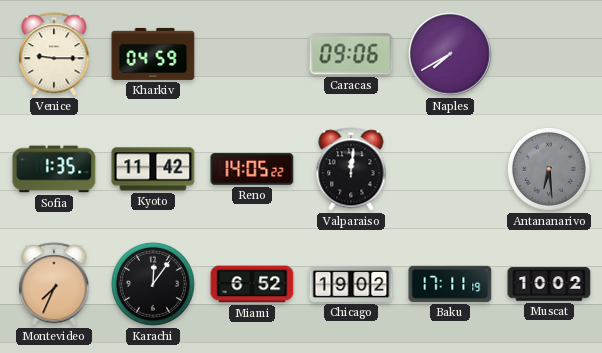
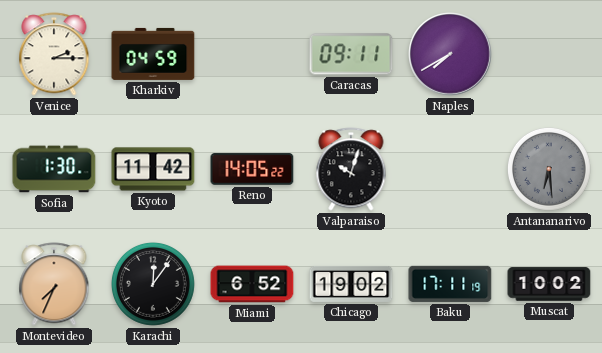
Venice: 9:15 -> 2:15 (54, 54)
Caracas: 09:06 -> 09:11 (351, 54)
Sofia: 1:35 -> 1:30 (54, 169)
Valparaiso: 12:01 -> 10:03 (351, 169)
